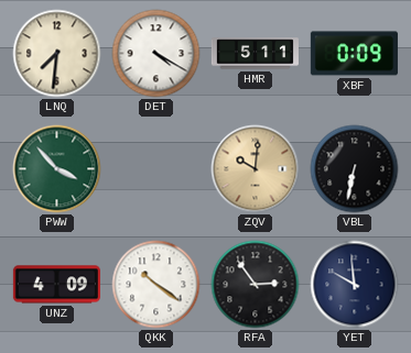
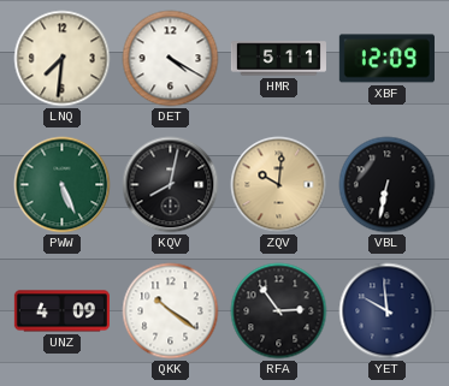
XBF: 0:09 -> 12:09 (386, 59)
PWW: 3:53 -> 5:26 (63, 185)
KQV: none -> 8:02 (171, 185)
